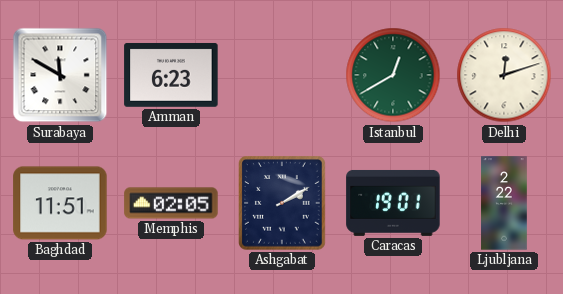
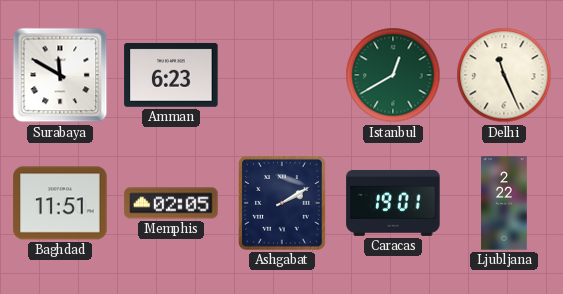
Delhi: 12:12 -> 11:26 (504, 75)
